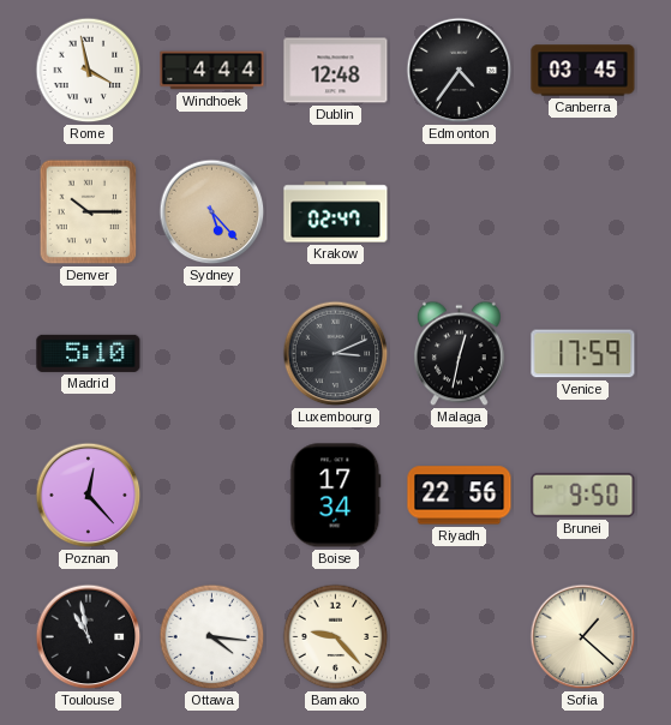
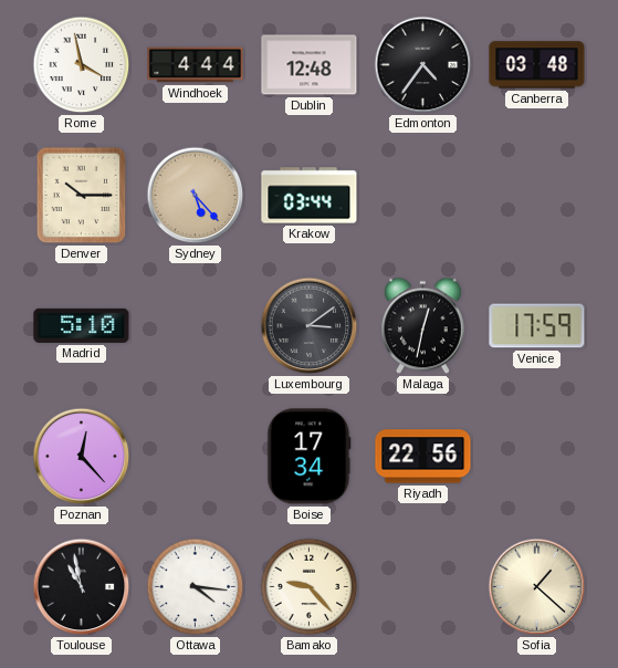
Canberra: 03:45 -> 03:48 (537, 65)
Krakow: 02:47 -> 03:44 (310, 196)
Luxembourg: 3:11 -> 3:09 (310, 326)
Brunei: 9:50 -> none (583, 495)
